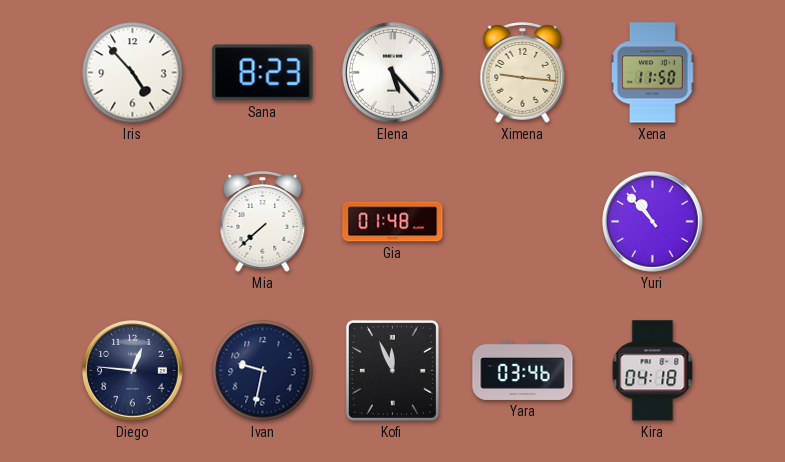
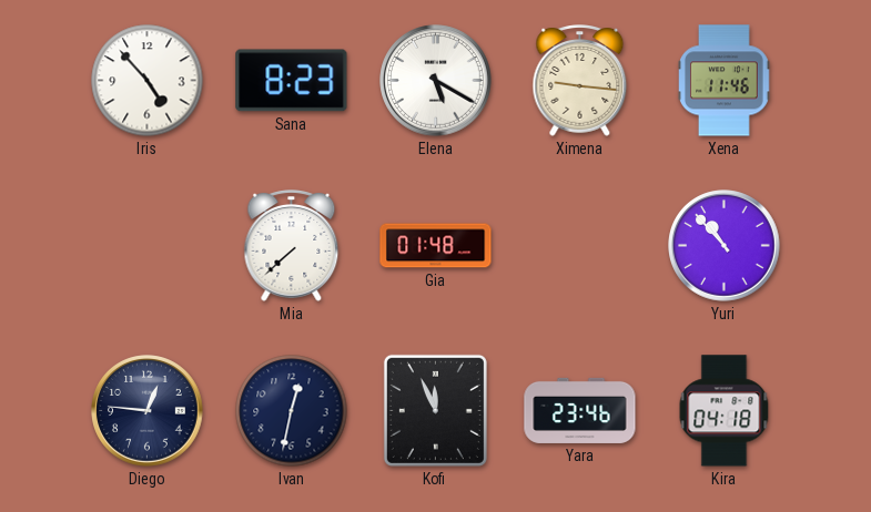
Elena: 5:23 -> 5:20 (436, 81)
Xena: 11:50 -> 11:46 (725, 81)
Ivan: 9:32 -> 12:32 (292, 411)
Yara: 03:46 -> 23:46 (580, 410)
